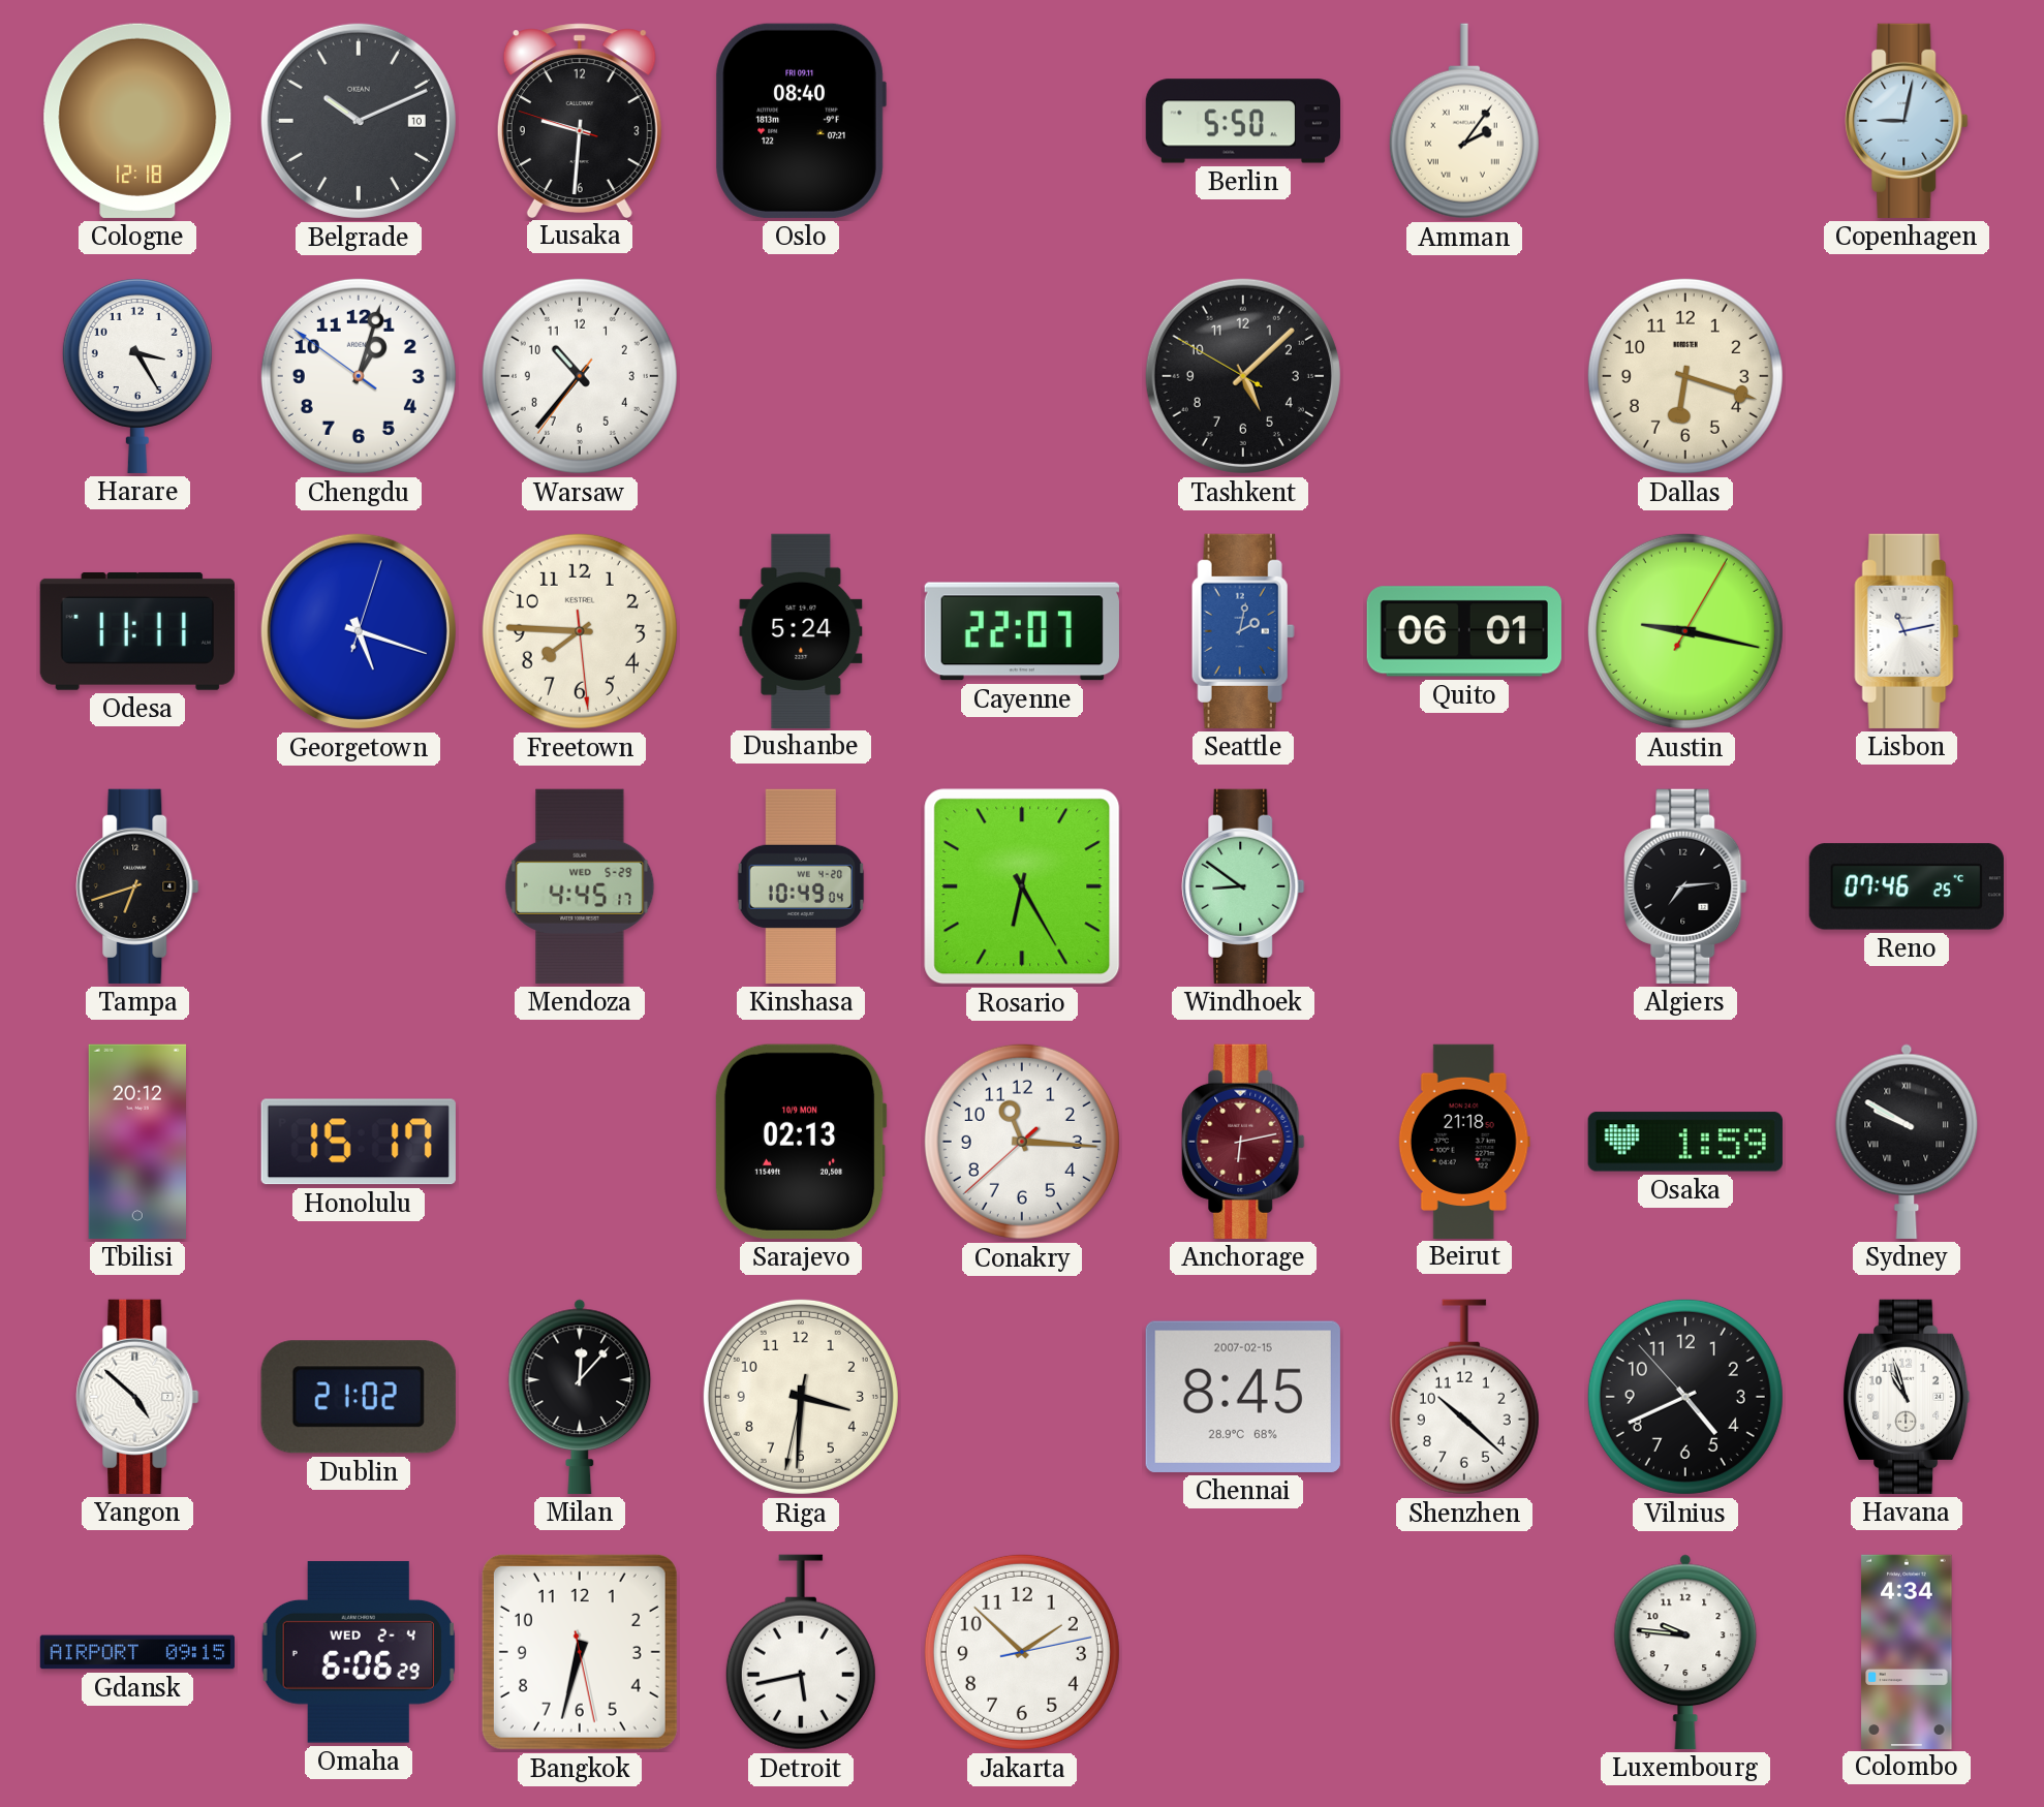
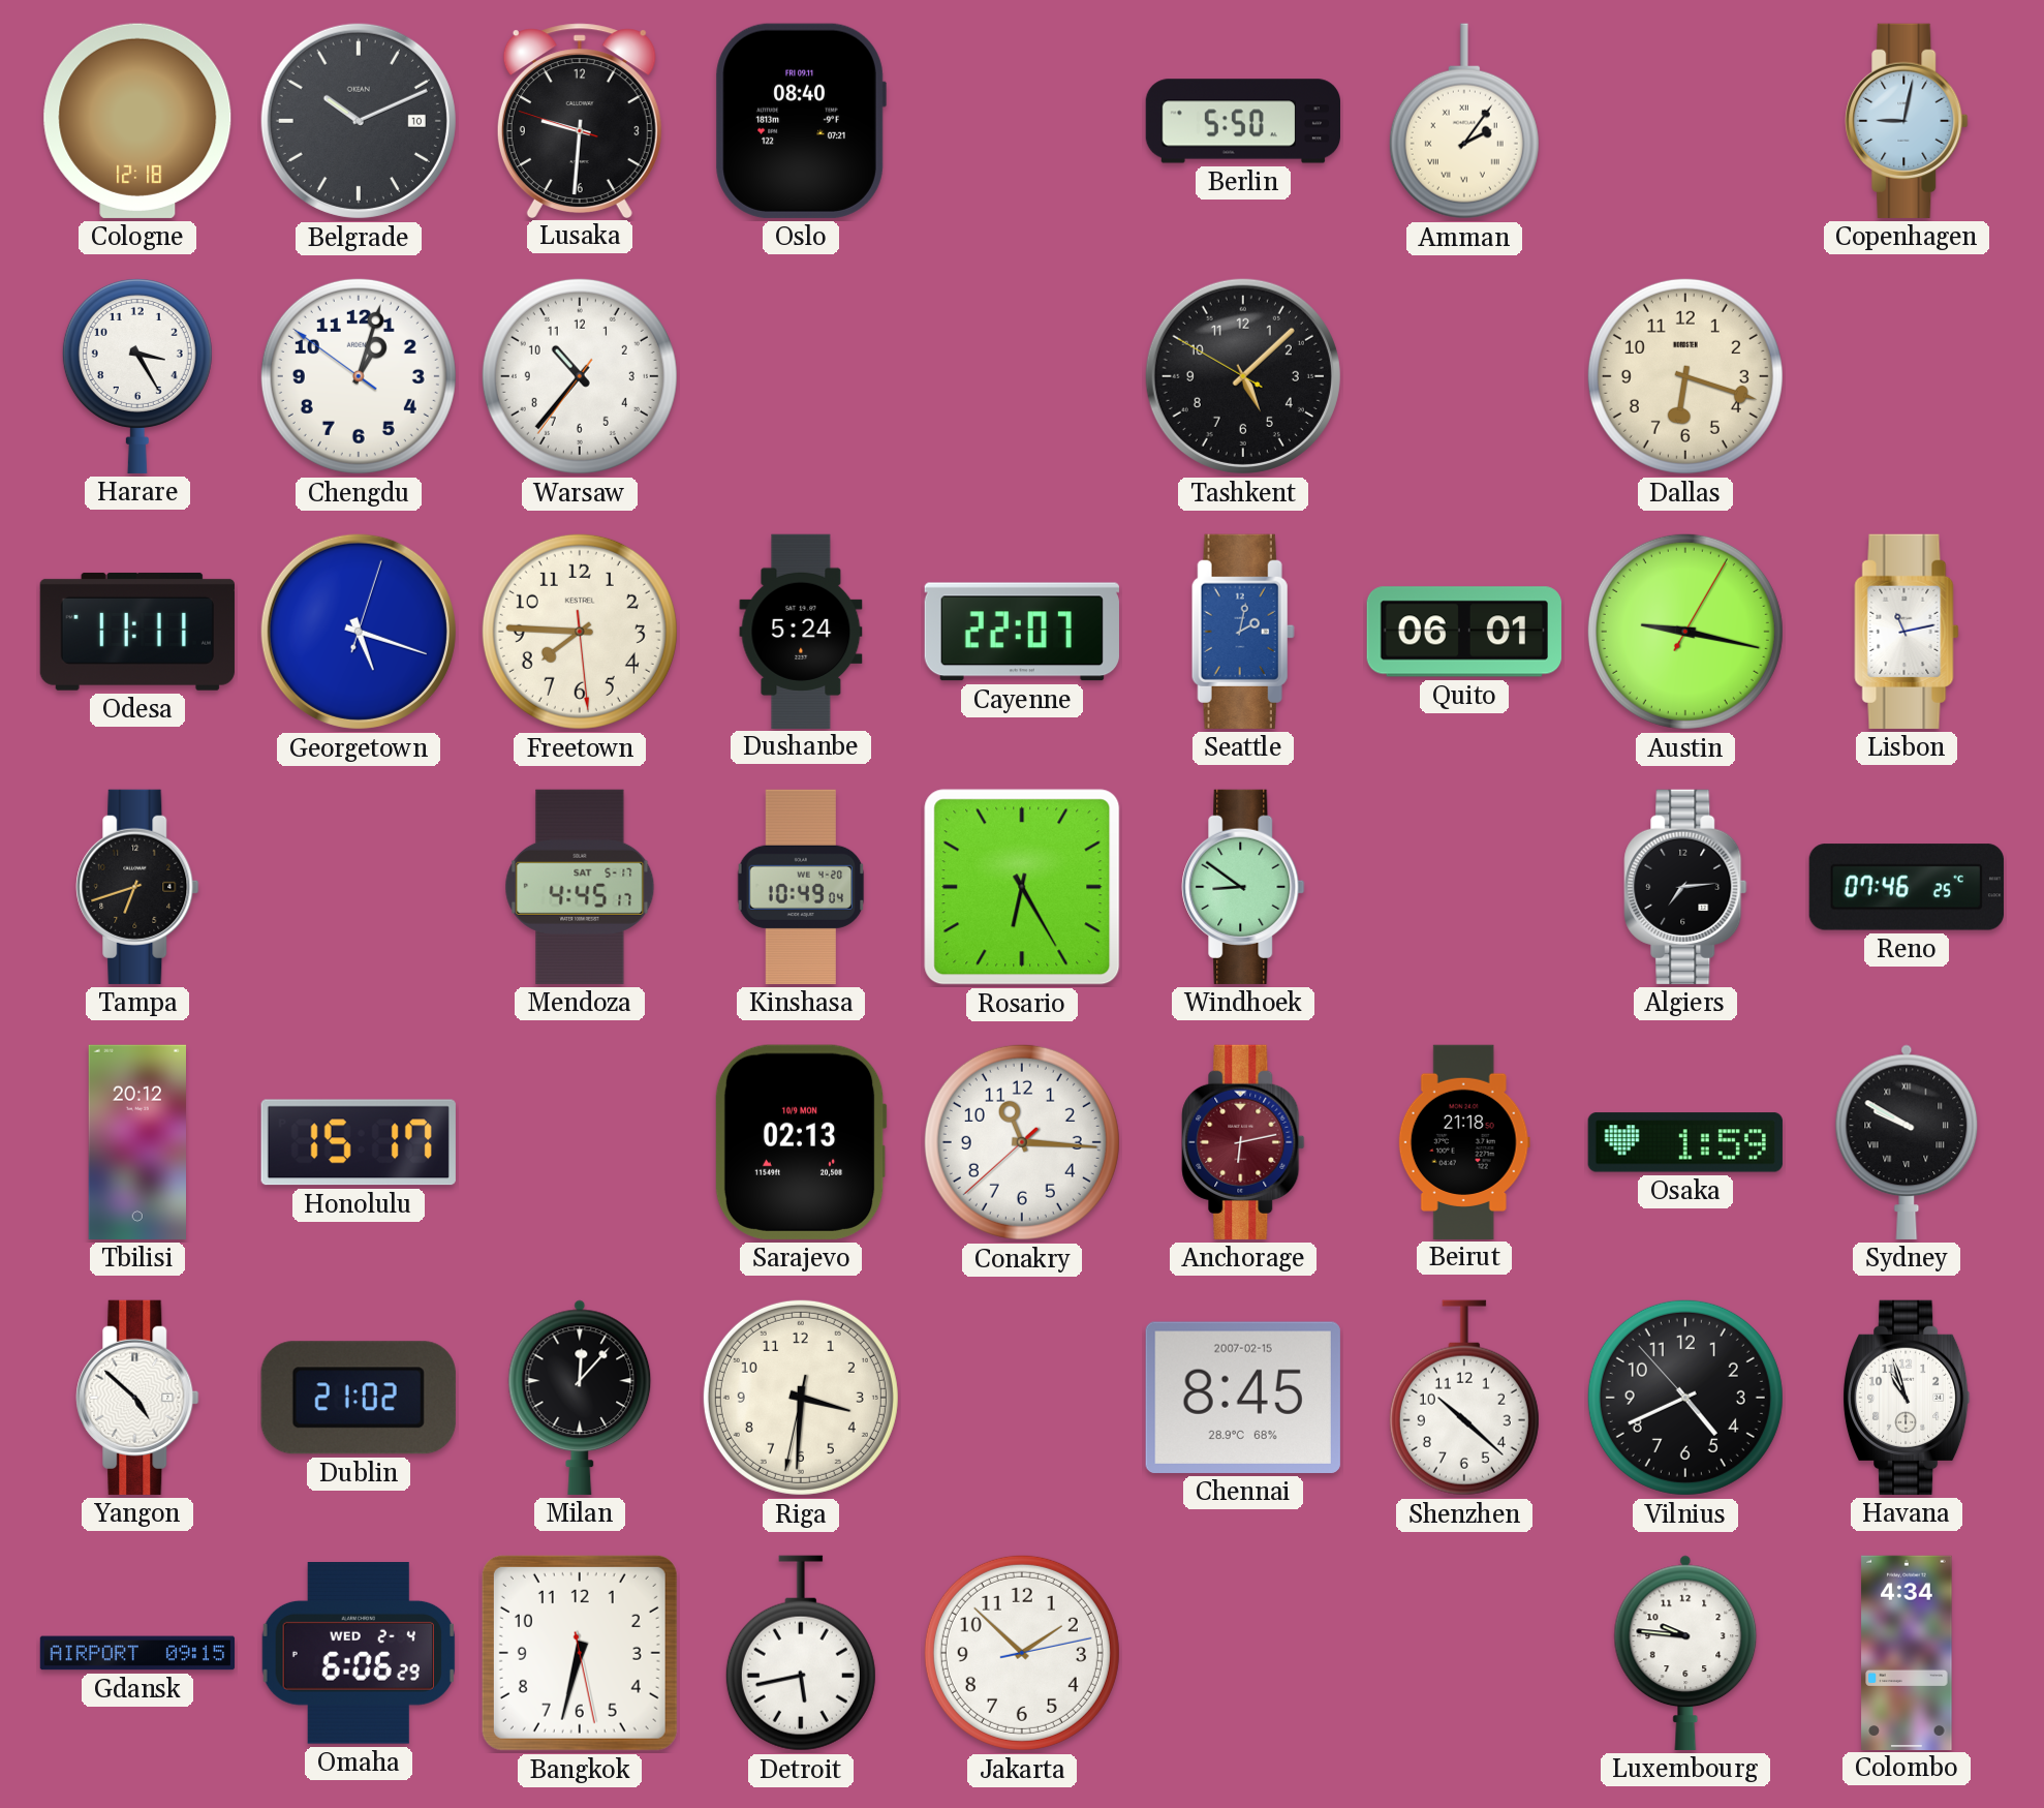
Mendoza date: WED 5-29 -> SAT 5-17 (580, 887)
